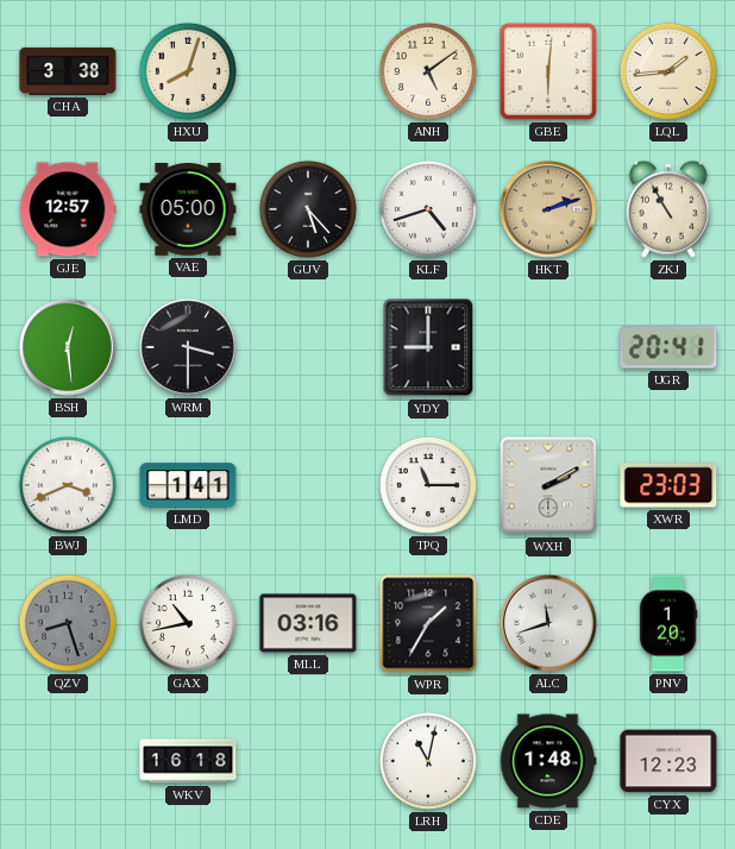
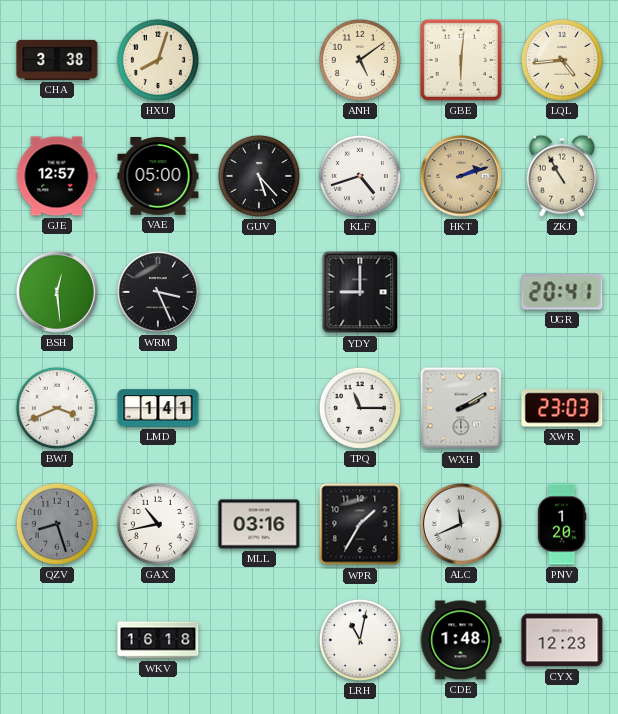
LQL: 1:44 -> 4:44 (562, 60)
WRM: 3:30 -> 3:26 (158, 292)
ALC: 11:42 -> 11:41 (461, 524)
